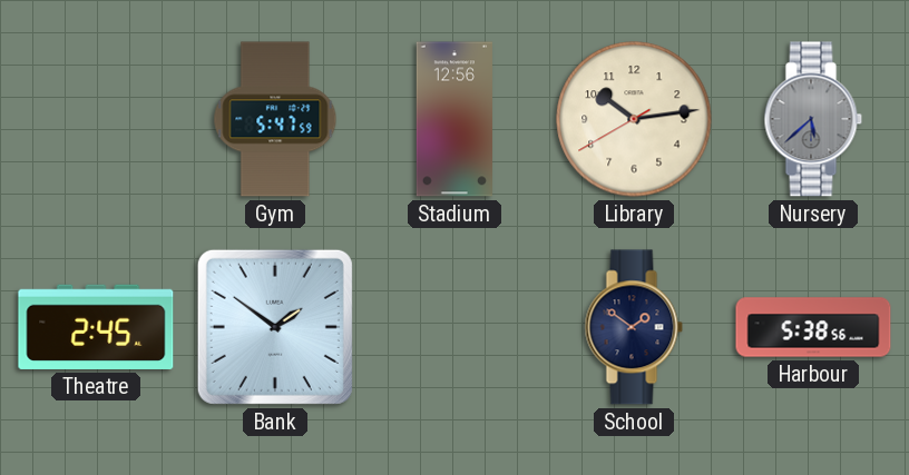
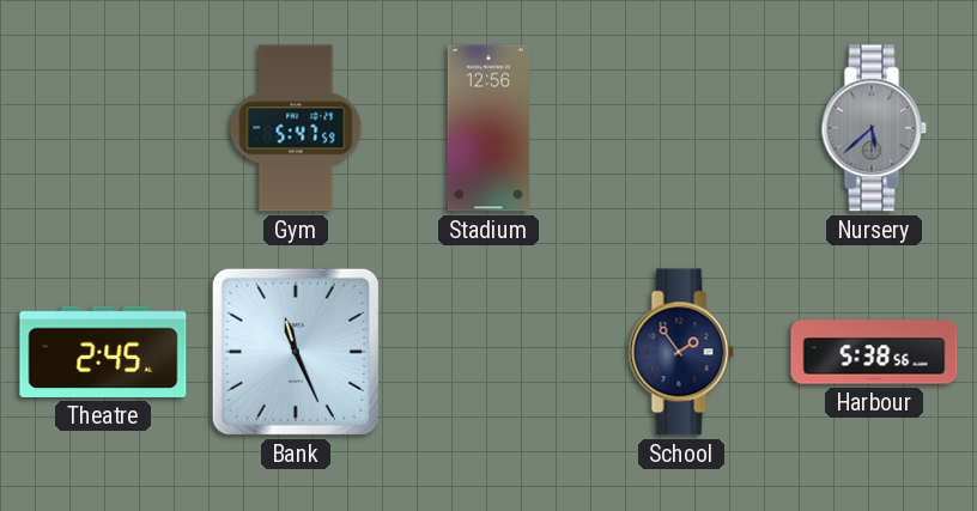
Library: 10:13 -> none (634, 119)
Bank: 1:51 -> 11:26 (296, 352)
School: 1:51 -> 1:54 (681, 352)
